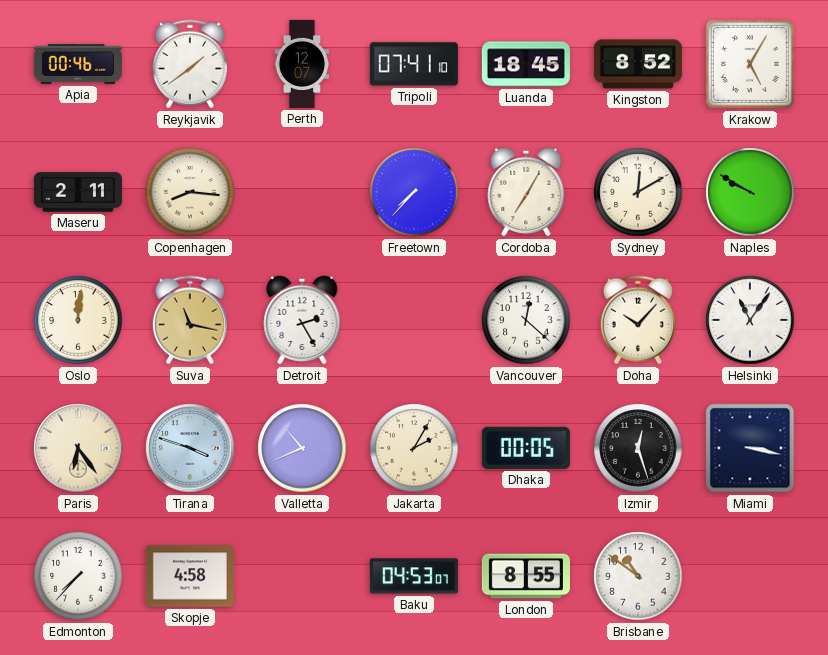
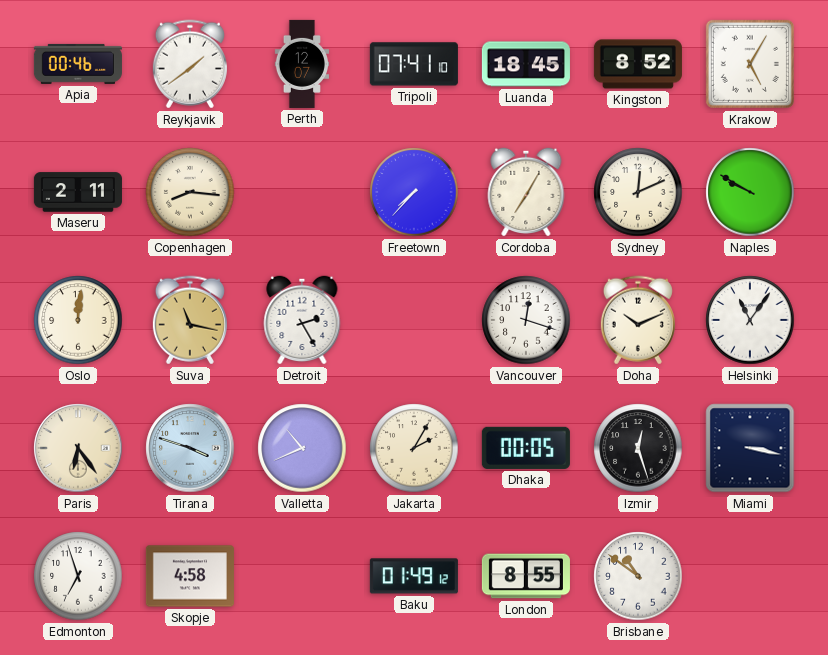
Sydney: 12:10 -> 12:11 (638, 192)
Vancouver: 12:22 -> 12:18 (526, 320)
Doha: 10:07 -> 10:11 (638, 320)
Edmonton: 7:37 -> 6:57 (78, 576)
Baku: 04:53 -> 01:49 (414, 576)
